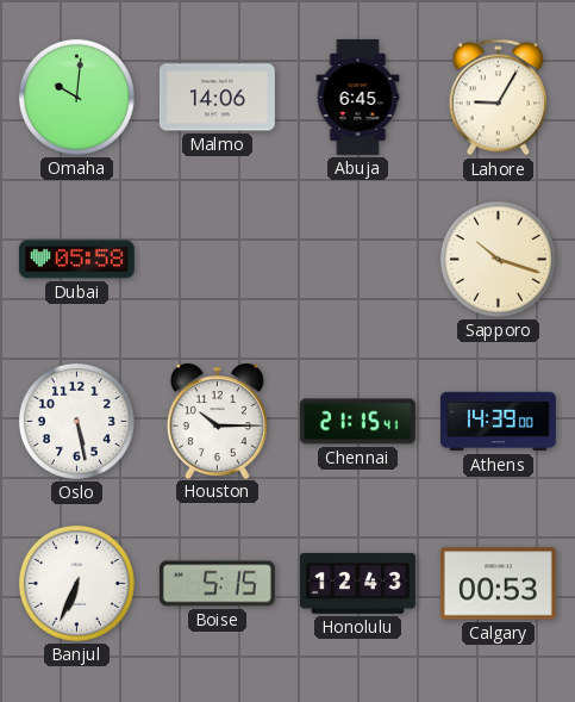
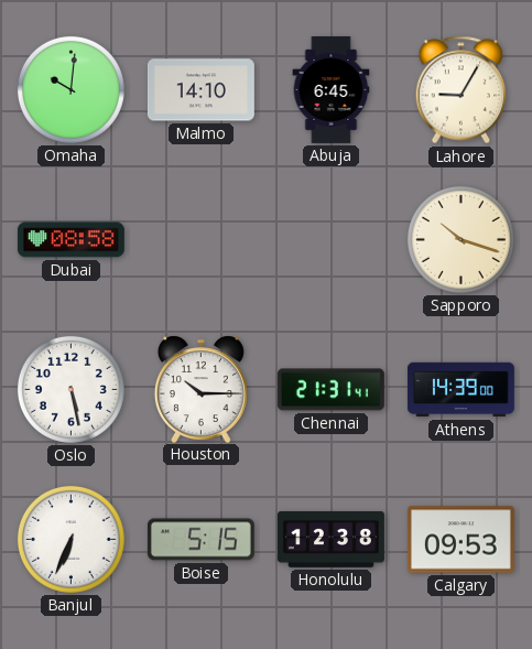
Malmo: 14:06 -> 14:10 (200, 90)
Dubai: 05:58 -> 08:58 (70, 240)
Chennai: 21:15 -> 21:31 (330, 390)
Honolulu: 12:43 -> 12:38 (330, 540)
Calgary: 00:53 -> 09:53 (460, 540)
